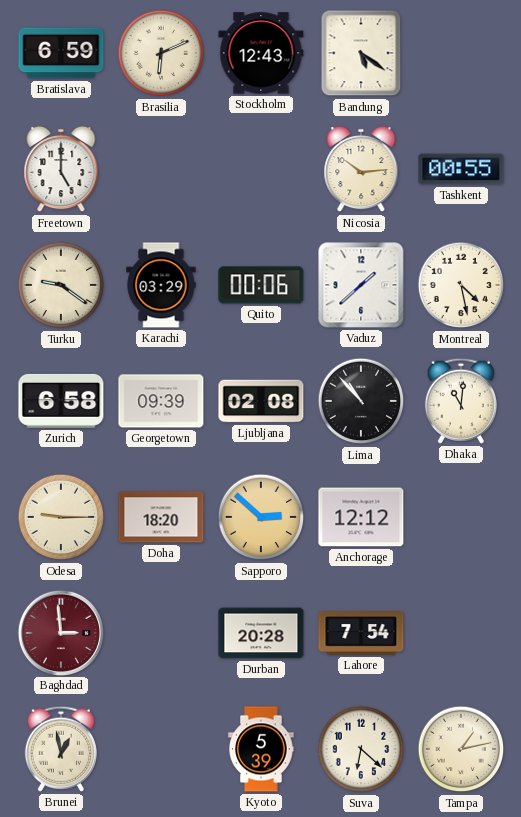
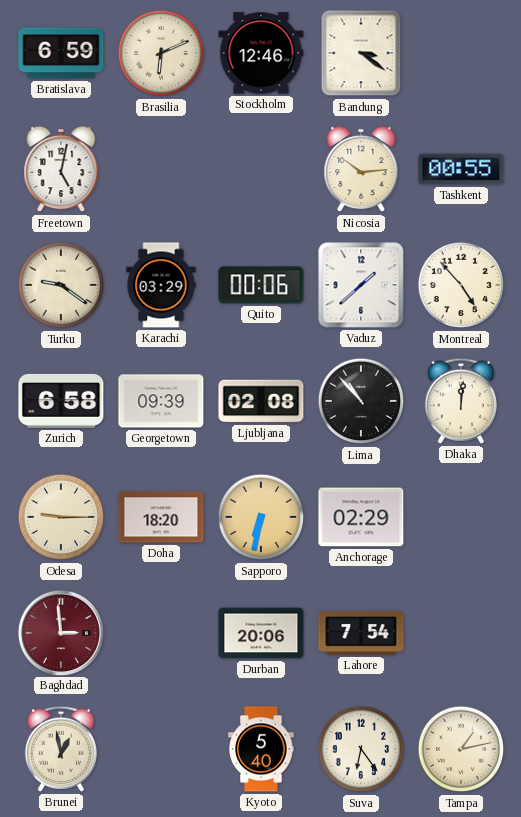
Stockholm: 12:43 -> 12:46 (261, 53)
Bandung: 5:21 -> 3:21 (361, 53)
Freetown: 5:00 -> 5:02 (61, 169)
Montreal: 4:28 -> 4:53 (461, 285)
Dhaka: 11:01 -> 12:01 (461, 401)
Sapporo: 2:52 -> 6:32 (261, 517)
Anchorage: 12:12 -> 02:29 (361, 517)
Durban: 20:28 -> 20:06 (261, 633)
Kyoto: 5:39 -> 5:40 (261, 749)
Suva: 6:22 -> 6:24 (361, 749)
